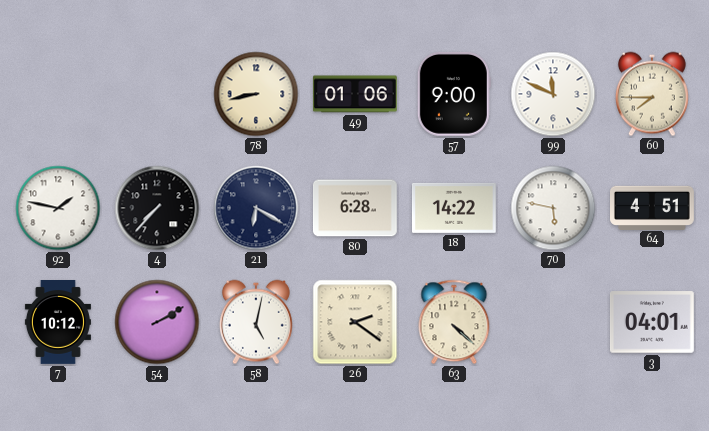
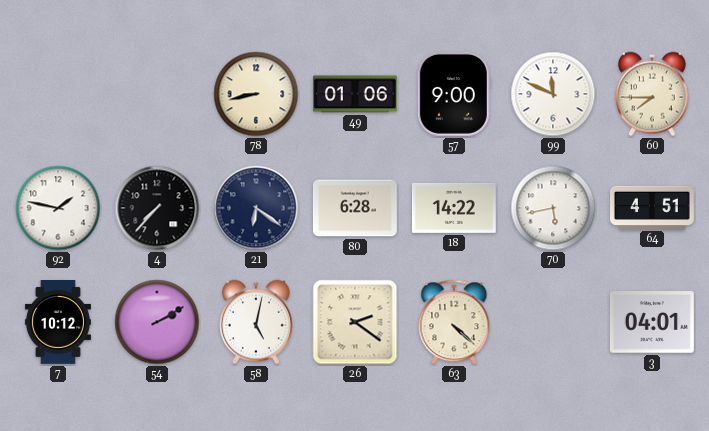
21: 6:20 -> 6:21 (256, 208)
70: 5:47 -> 5:43 (553, 208)
